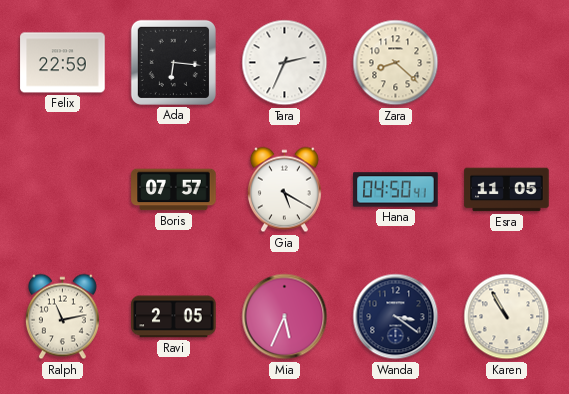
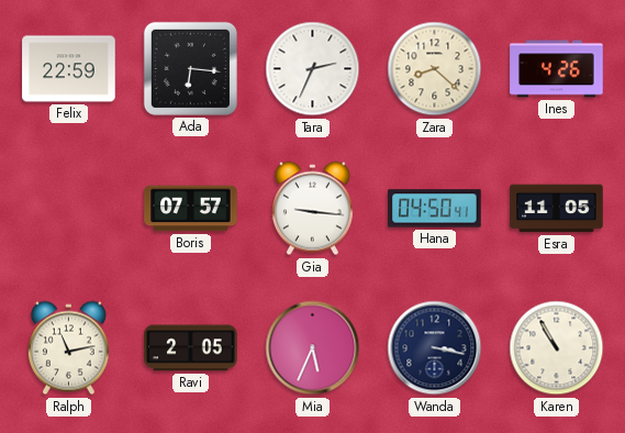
Ines: none -> 4:26 (557, 69)
Gia: 5:20 -> 9:16 (312, 209)
Wanda: 3:21 -> 3:17 (435, 348)
